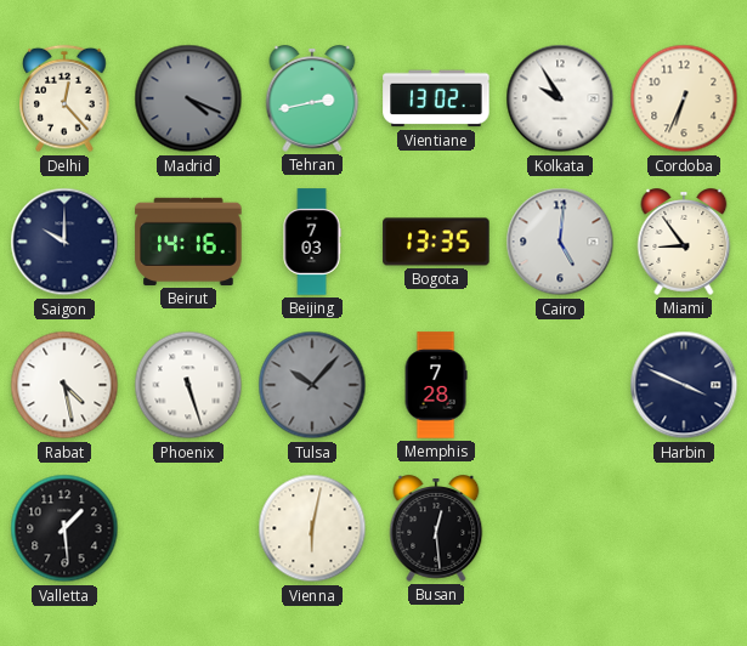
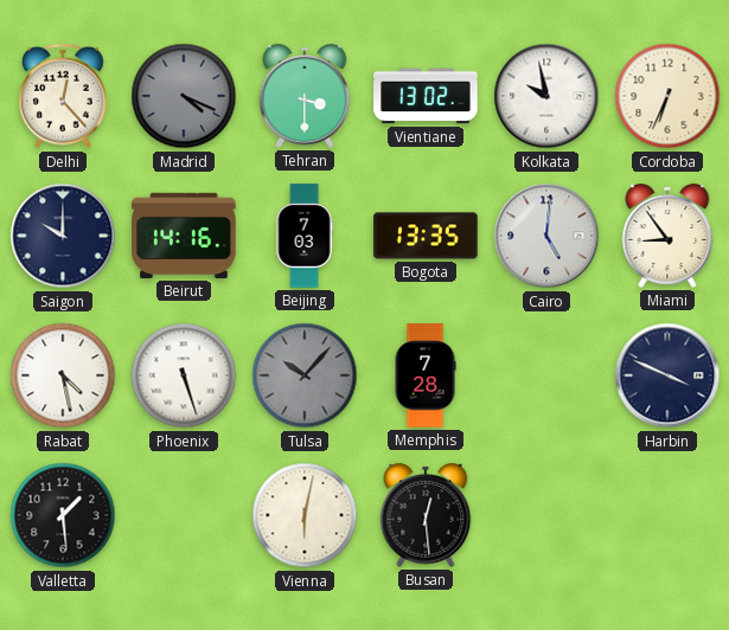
Tehran: 2:43 -> 3:30 (305, 96)
Kolkata: 9:55 -> 9:58 (546, 96)
